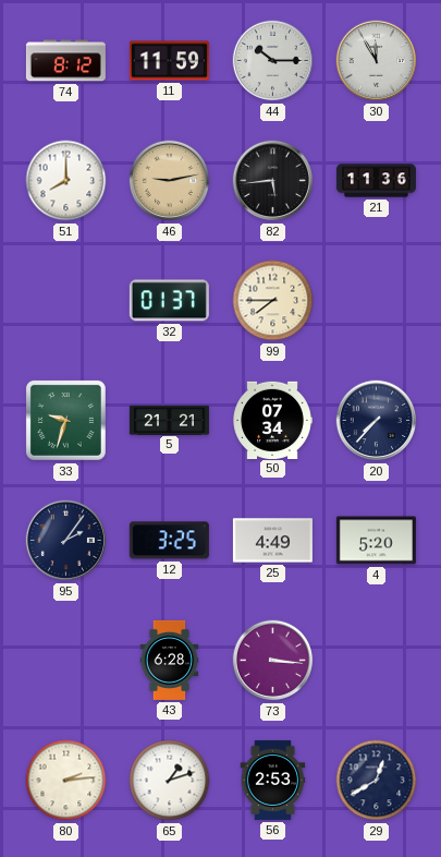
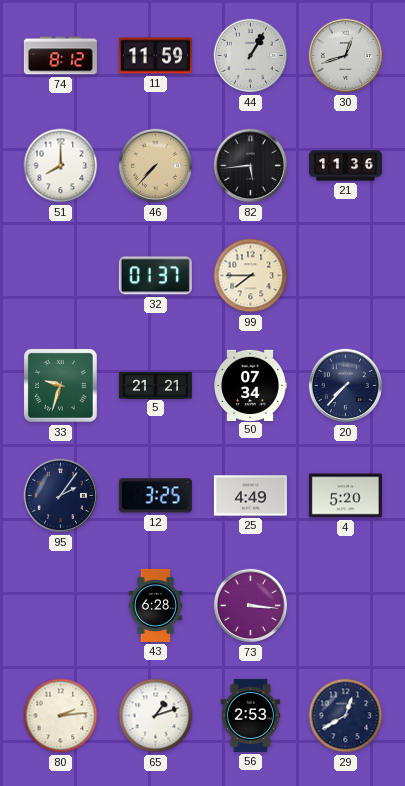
44: 10:15 -> 1:05 (251, 56)
30: 11:55 -> 12:42 (346, 56)
46: 9:13 -> 7:37 (156, 166)
